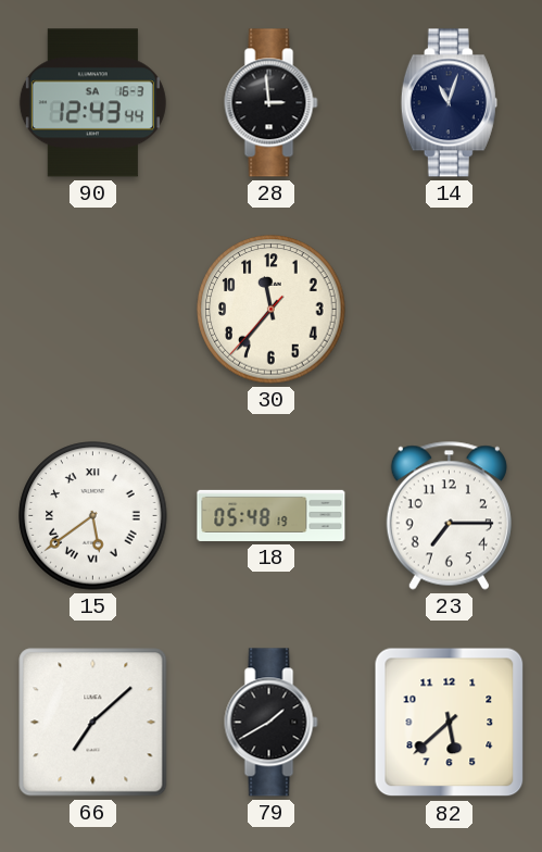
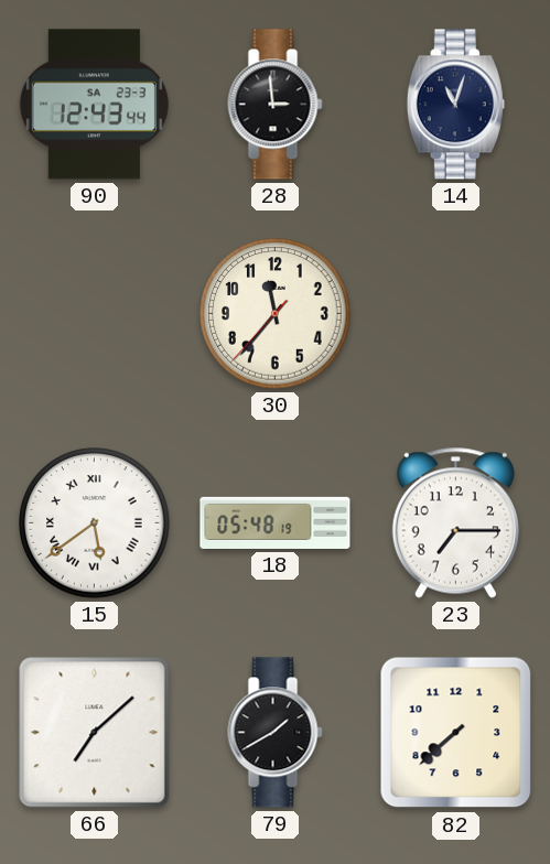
90 date: SA 16-3 -> SA 23-3 (94, 105)
82: 5:38 -> 7:38 (456, 733)
